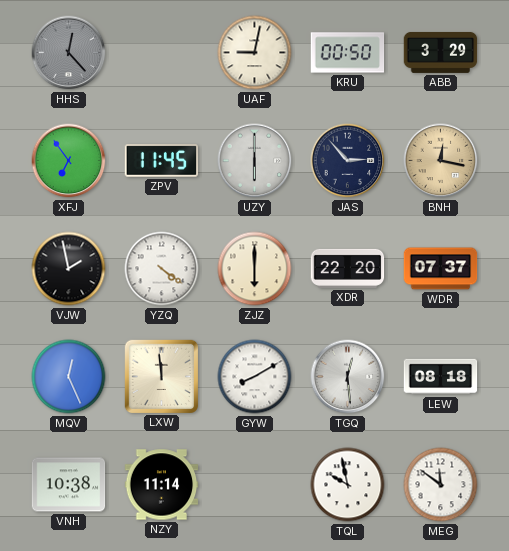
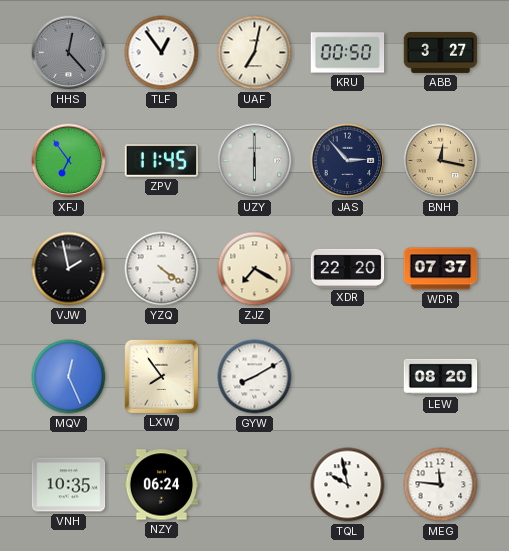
TLF: none -> 12:54 (162, 53)
UAF: 9:02 -> 7:02 (255, 53)
ABB: 3:29 -> 3:27 (441, 52)
ZJZ: 6:00 -> 7:20 (255, 269)
LXW: 11:59 -> 7:54 (161, 376)
TGQ: 12:29 -> none (348, 377)
LEW: 08:18 -> 08:20 (441, 377)
VNH: 10:38 -> 10:35 (69, 485)
NZY: 11:14 -> 06:24 (162, 485)
MEG: 11:51 -> 11:46 (441, 485)
